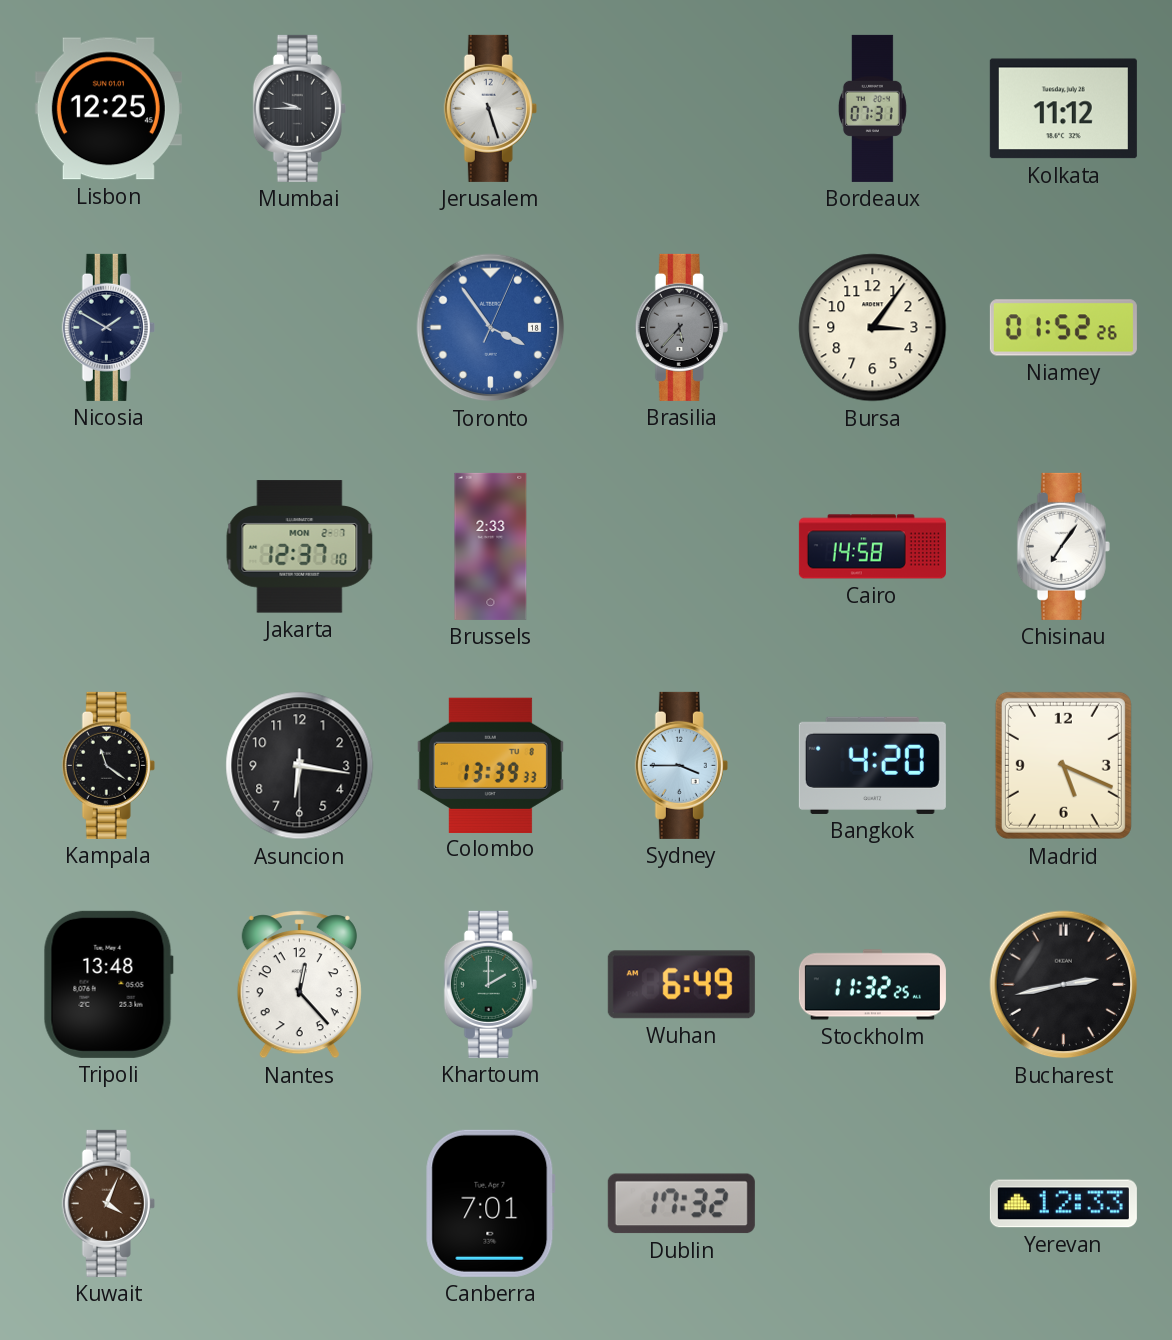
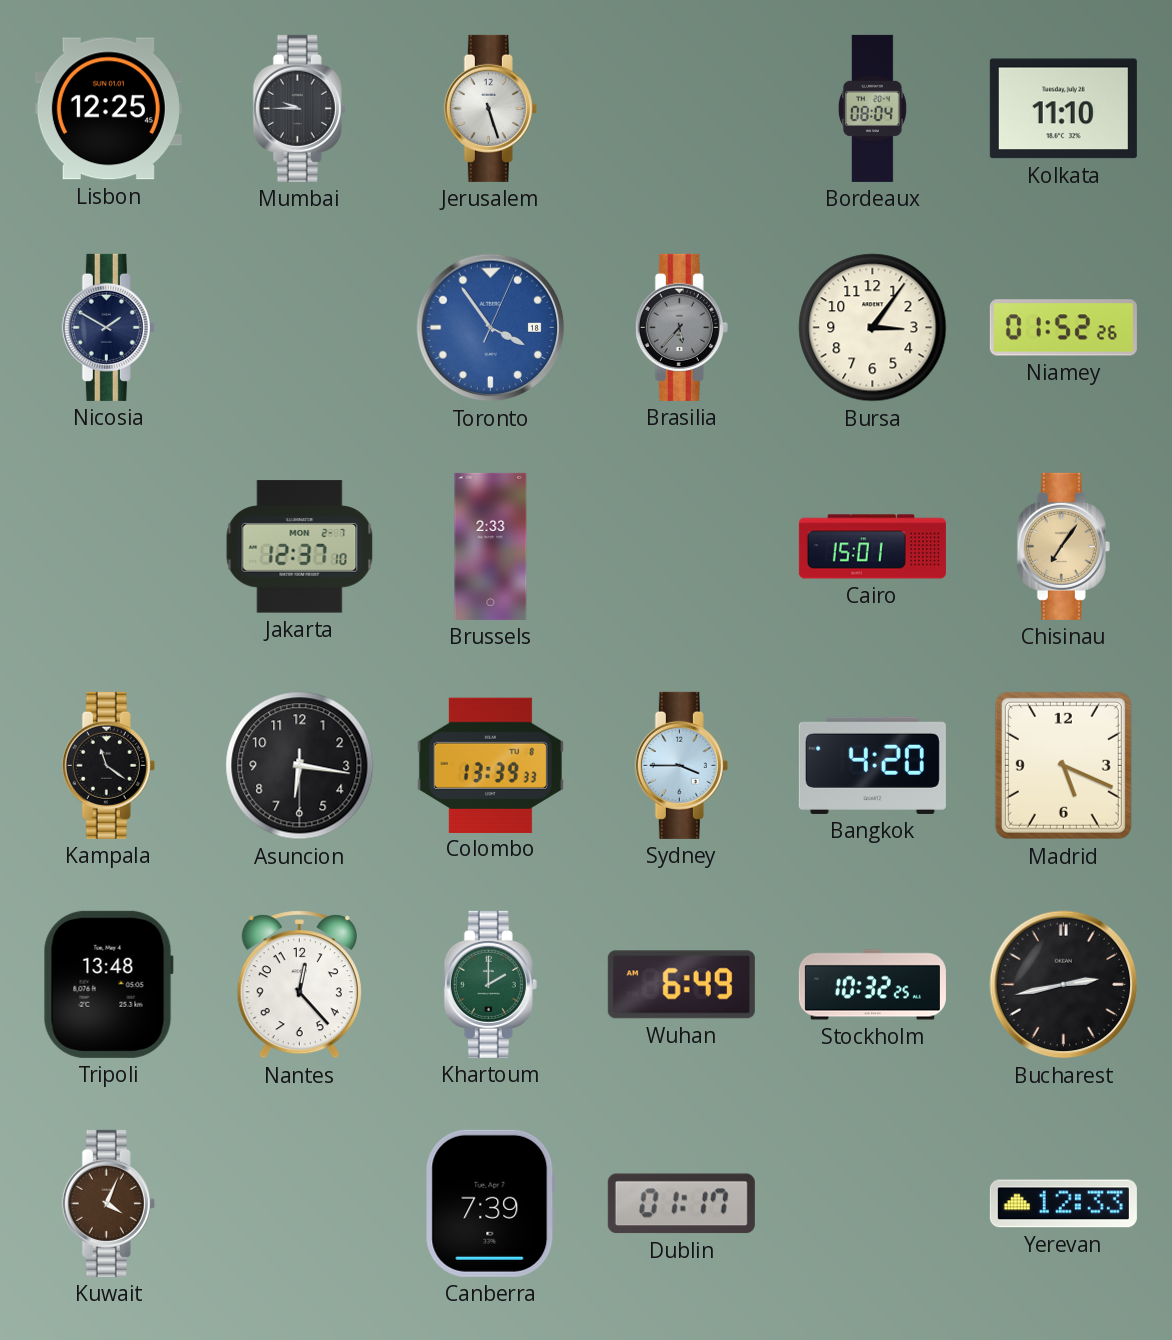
Bordeaux: 07:31 -> 08:04 (872, 108)
Kolkata: 11:12 -> 11:10 (1063, 109)
Cairo: 14:58 -> 15:01 (872, 547)
Chisinau dial: white -> champagne (1063, 546)
Stockholm: 11:32 -> 10:32 (872, 985)
Canberra: 7:01 -> 7:39 (491, 1203)
Dublin: 17:32 -> 01:17 (681, 1204)
